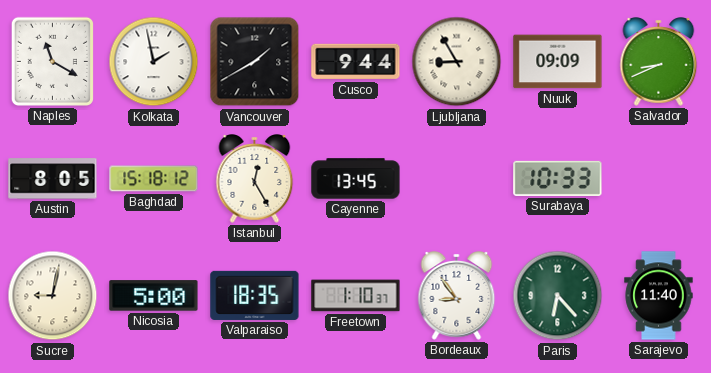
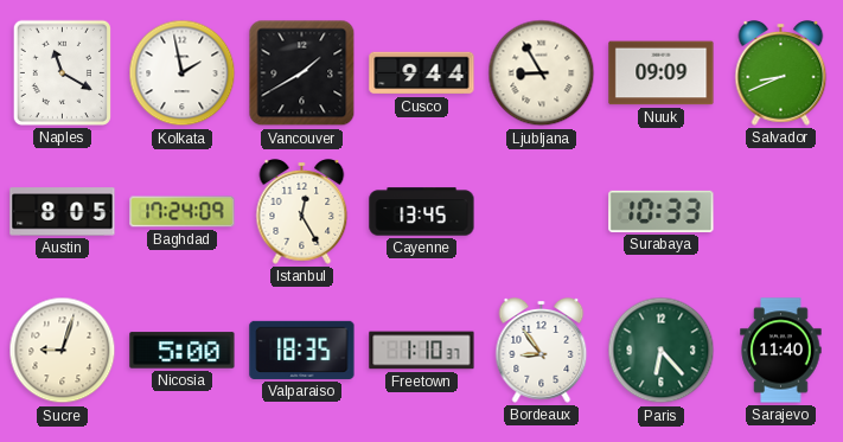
Baghdad: 15:18 -> 17:24 (183, 212)
Sucre: 9:02 -> 9:03 (63, 351)
